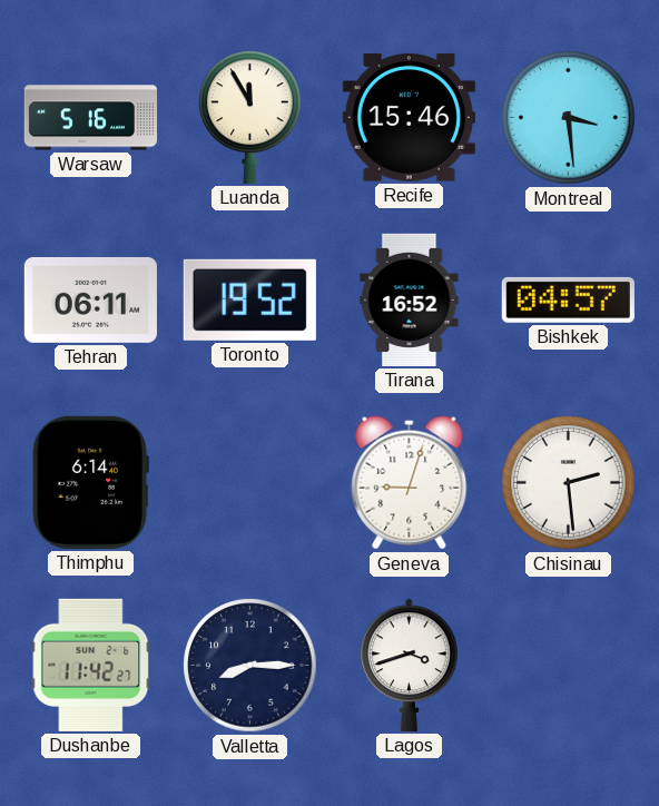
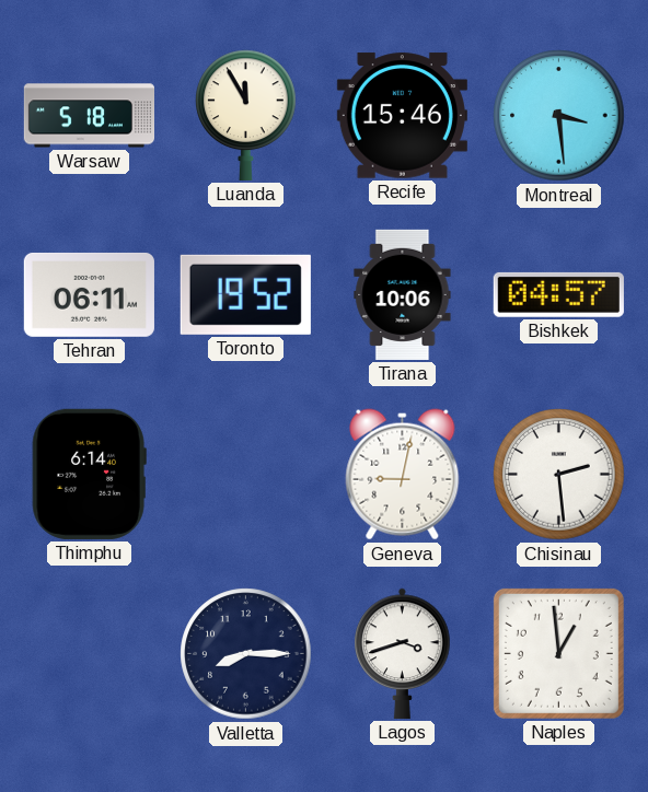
Warsaw: 5:16 -> 5:18 (89, 116)
Tirana: 16:52 -> 10:06 (403, 294)
Geneva: 9:03 -> 9:02 (403, 475)
Dushanbe: 11:42 -> none (91, 665)
Naples: none -> 12:59 (558, 653)
